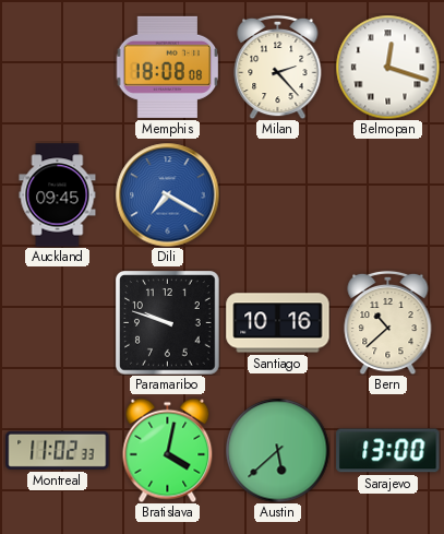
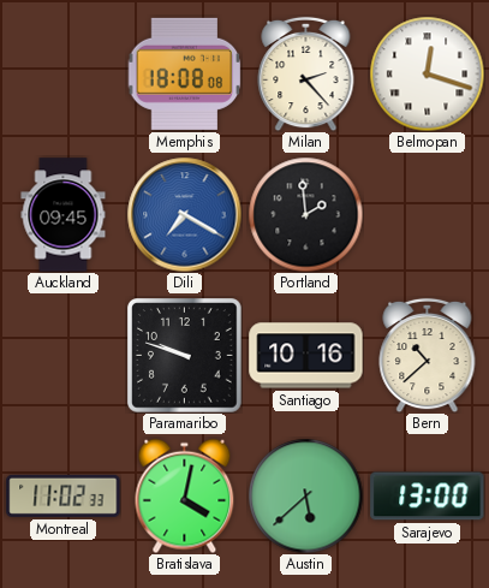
Portland: none -> 1:59 (305, 214)
